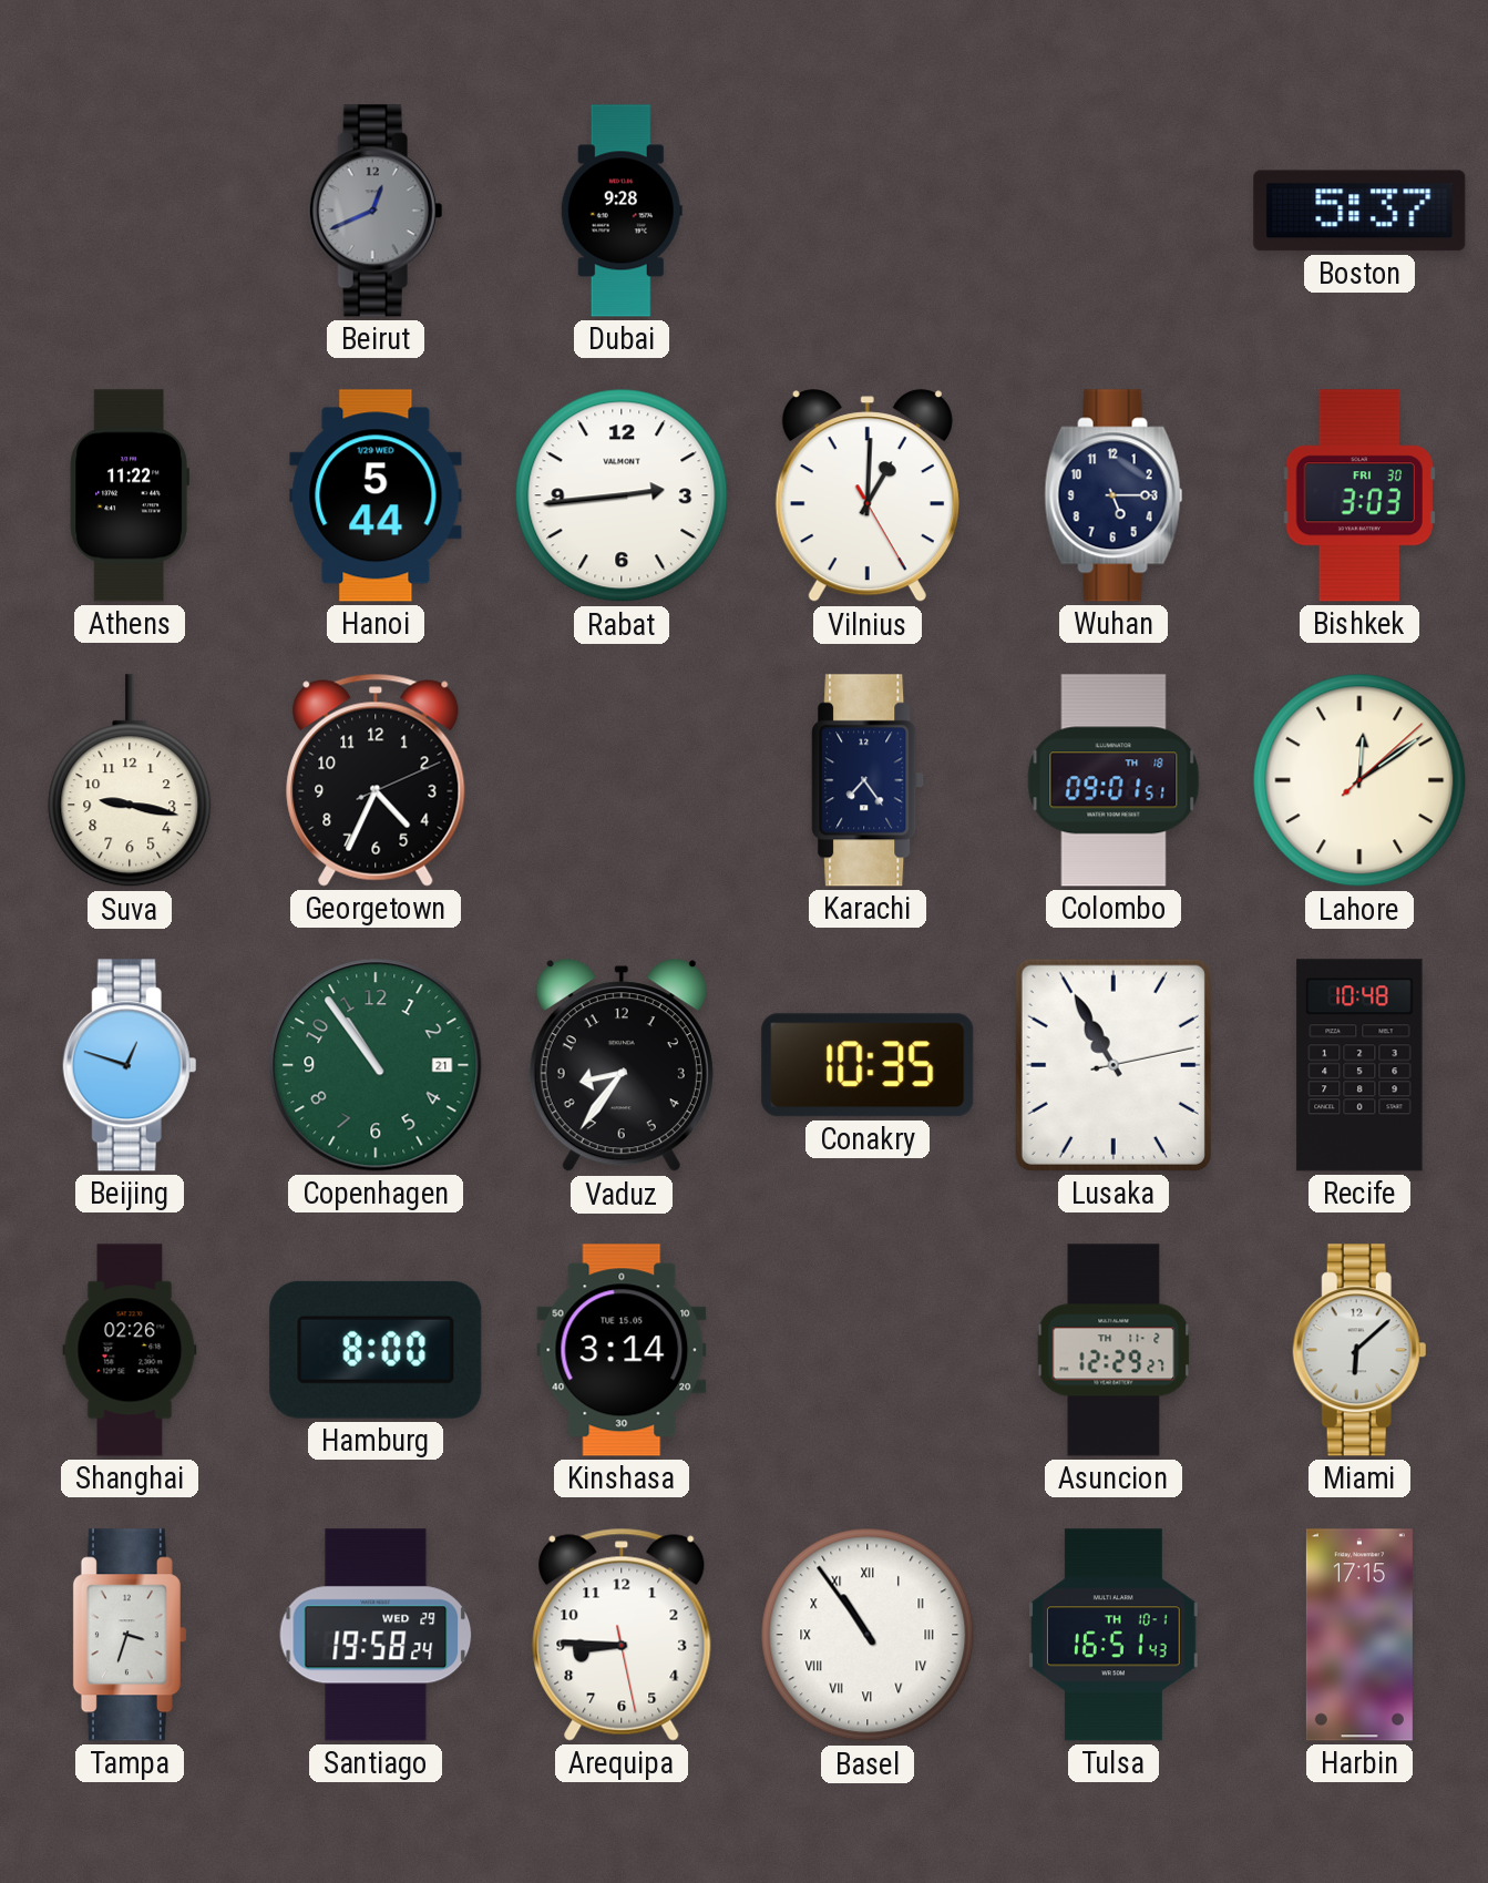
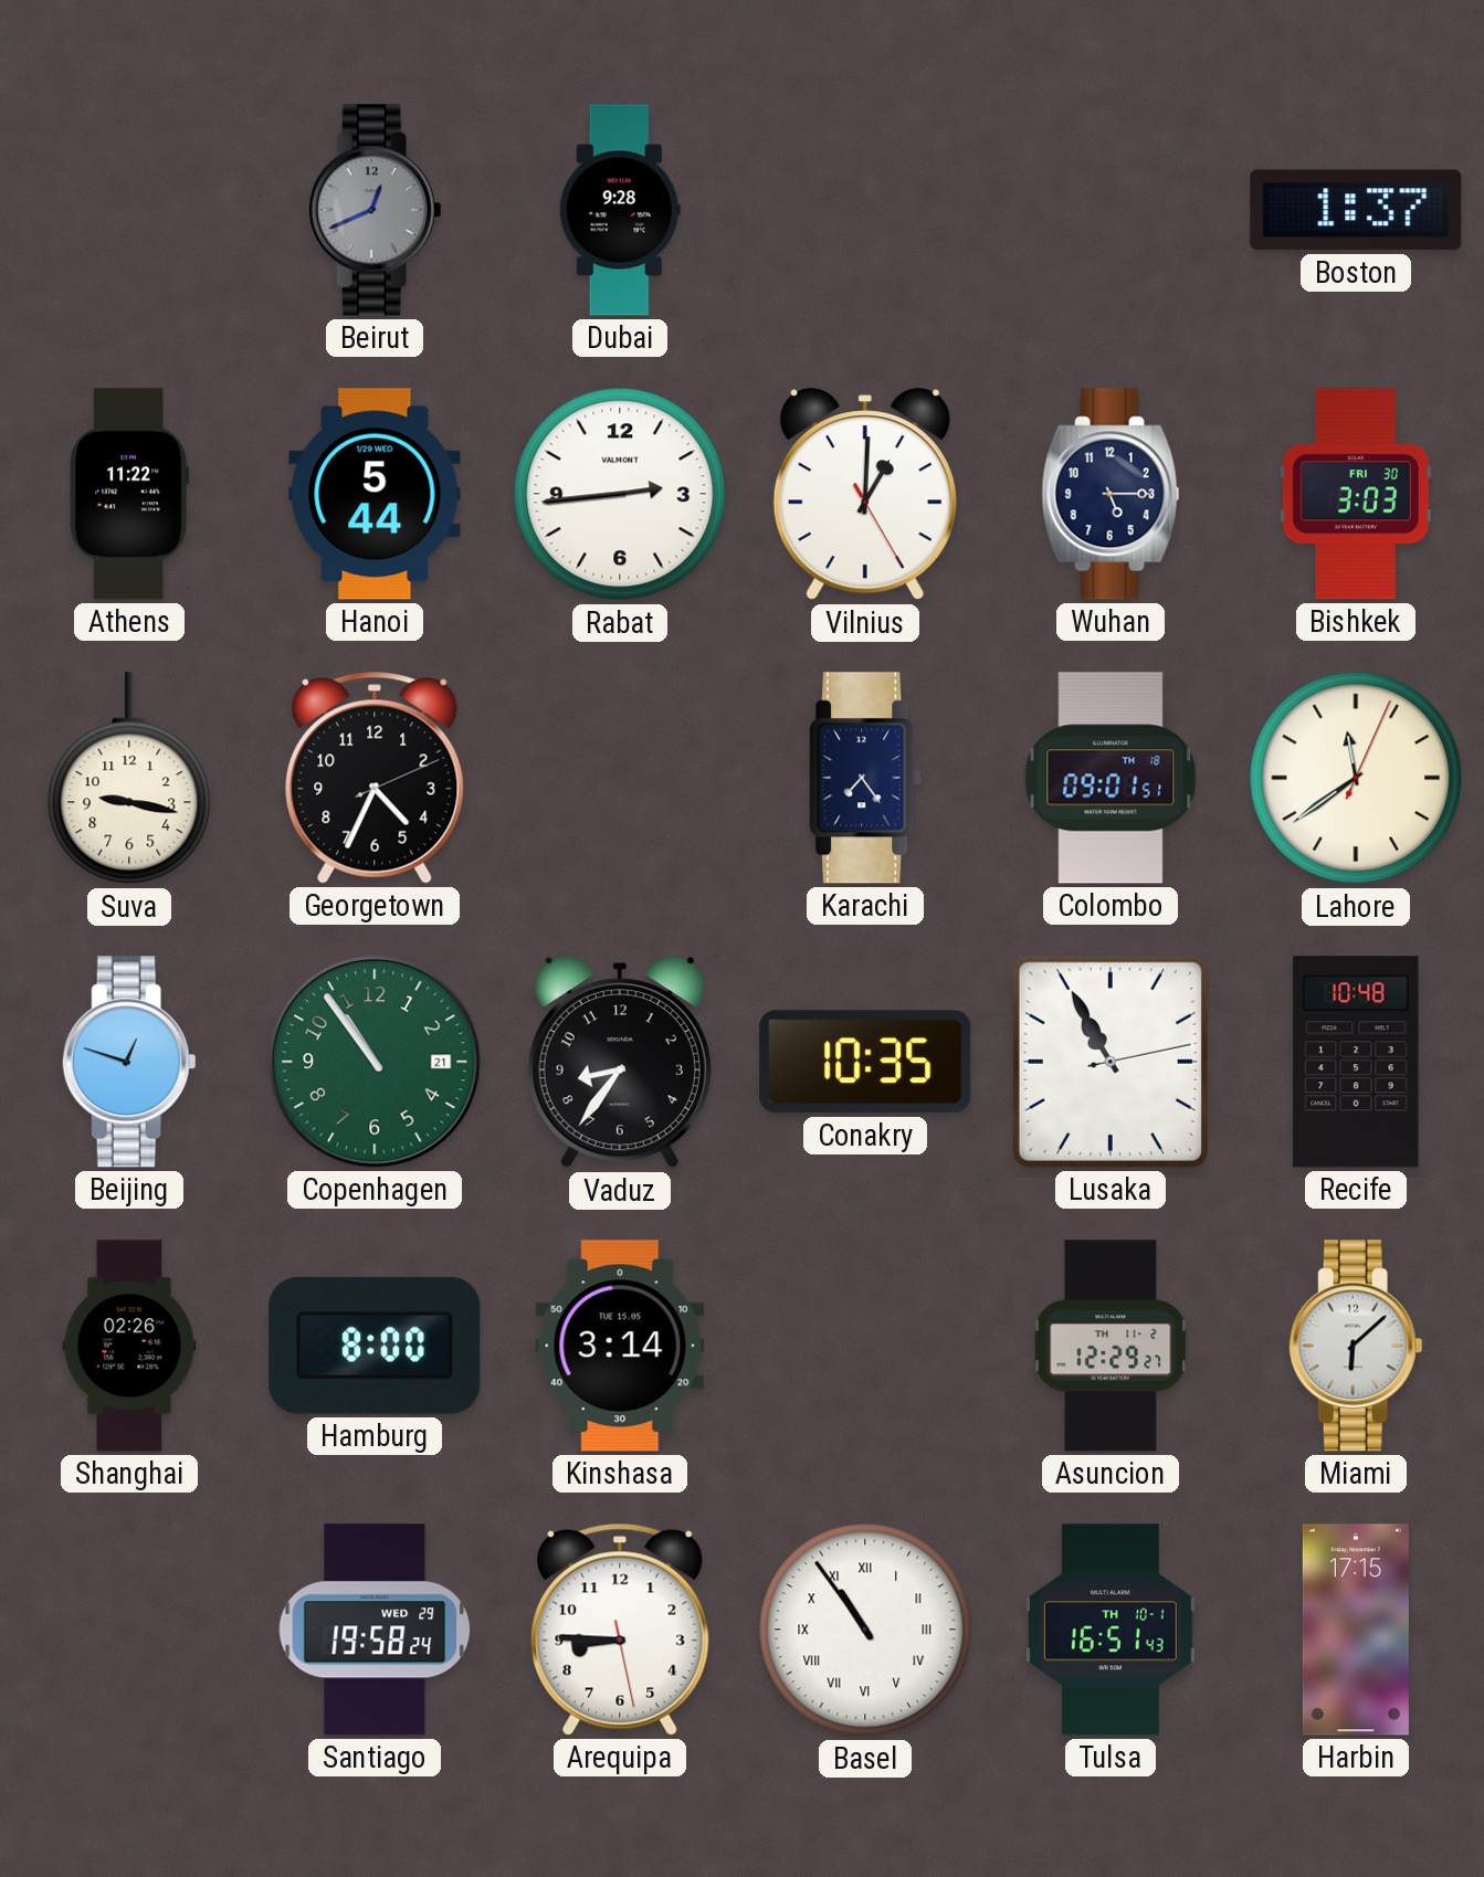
Boston: 5:37 -> 1:37 (1356, 210)
Lahore: 12:09 -> 11:39 (1356, 778)
Tampa: 3:33 -> none (130, 1635)
